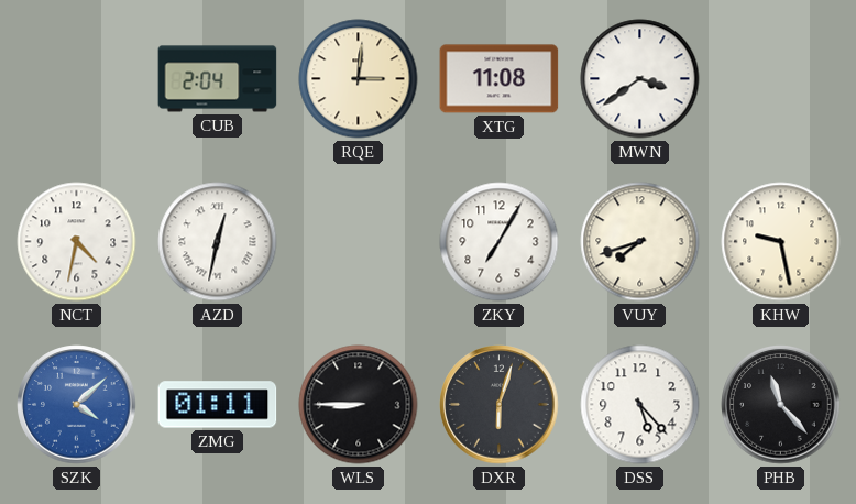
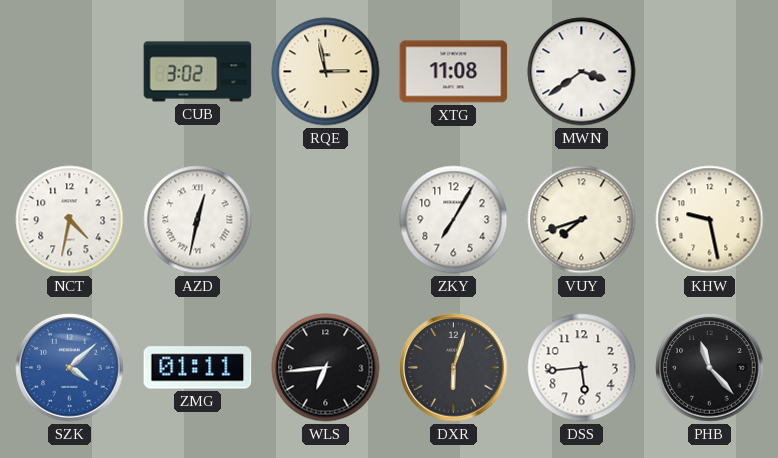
CUB: 2:04 -> 3:02 (198, 72)
RQE: 3:01 -> 2:58 (326, 72)
WLS: 8:45 -> 6:44 (326, 368)
DSS: 5:23 -> 5:44 (582, 368)
